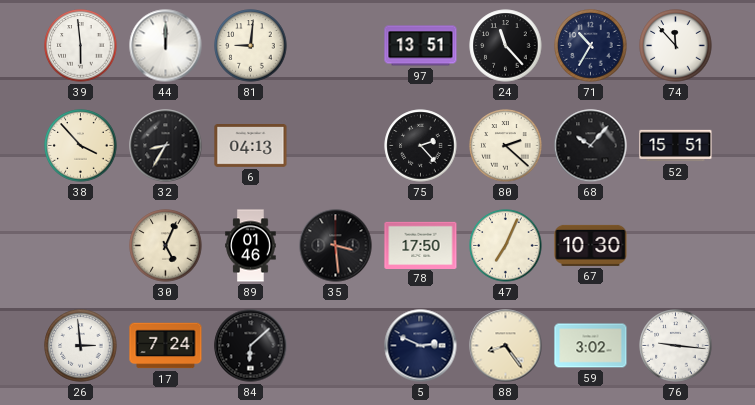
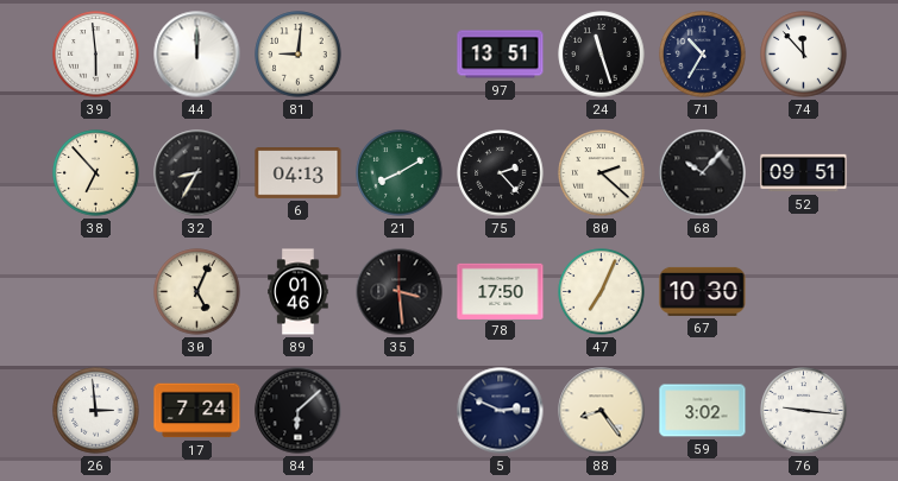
24: 11:23 -> 11:27 (602, 55)
38: 3:53 -> 6:53 (96, 173)
21: none -> 8:10 (400, 173)
52: 15:51 -> 09:51 (804, 173)
